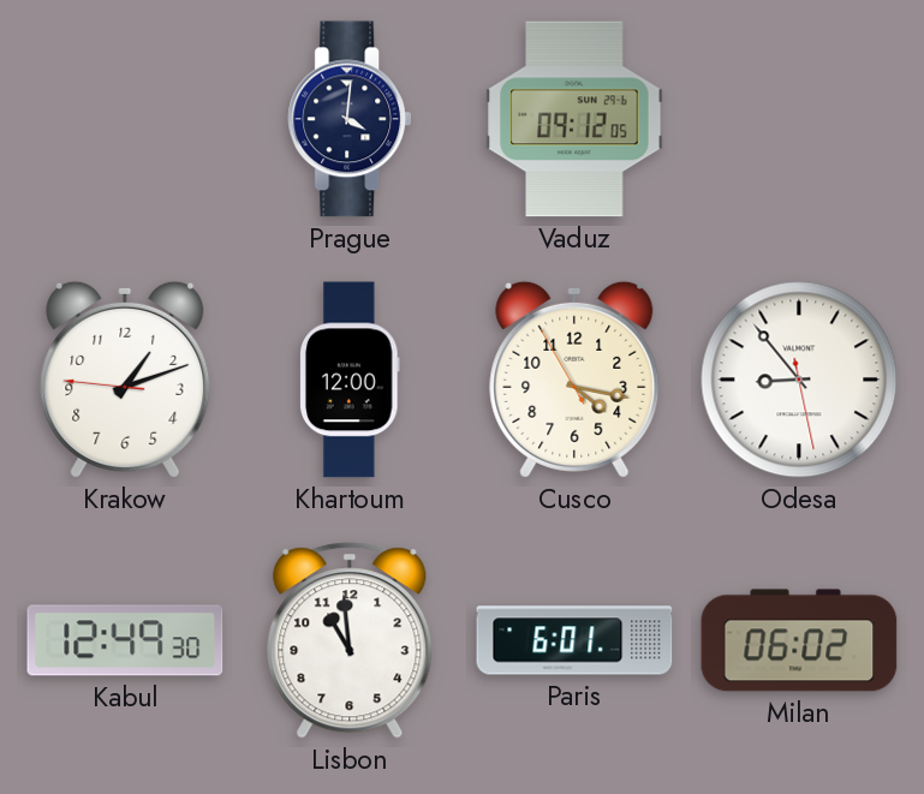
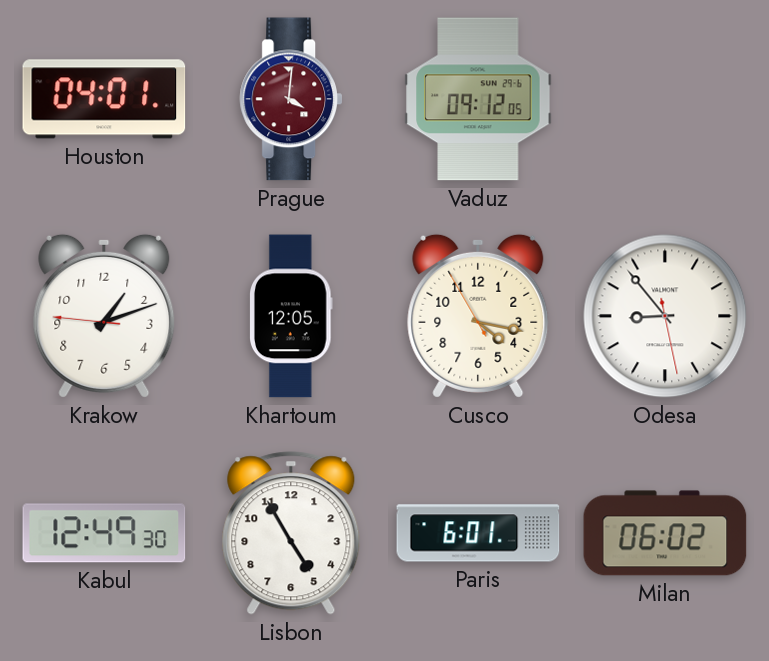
Houston: none -> 04:01 (104, 99)
Prague dial: navy -> burgundy (290, 99)
Khartoum: 12:00 -> 12:05 (292, 316)
Lisbon: 10:59 -> 4:55 (291, 533)
